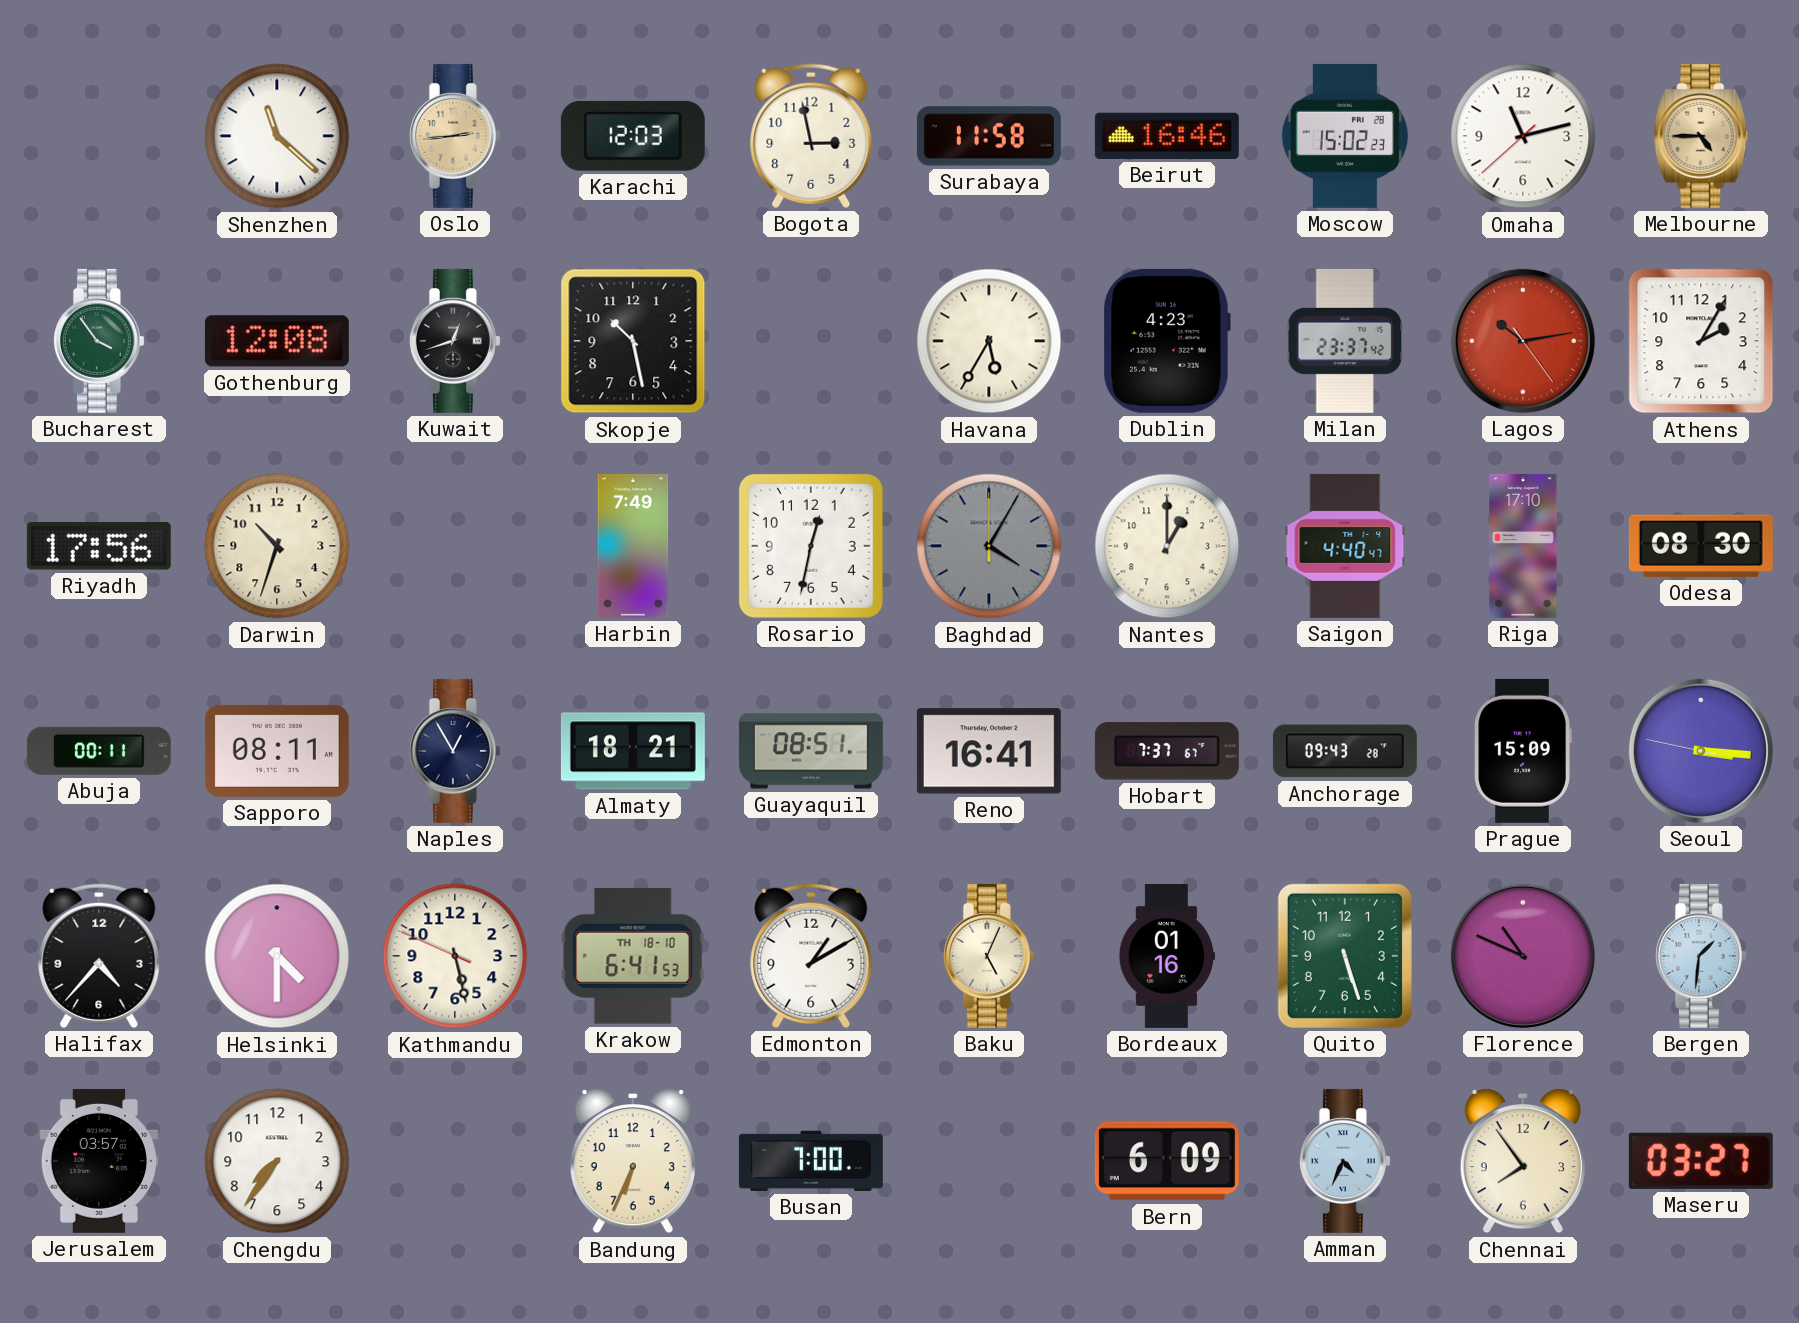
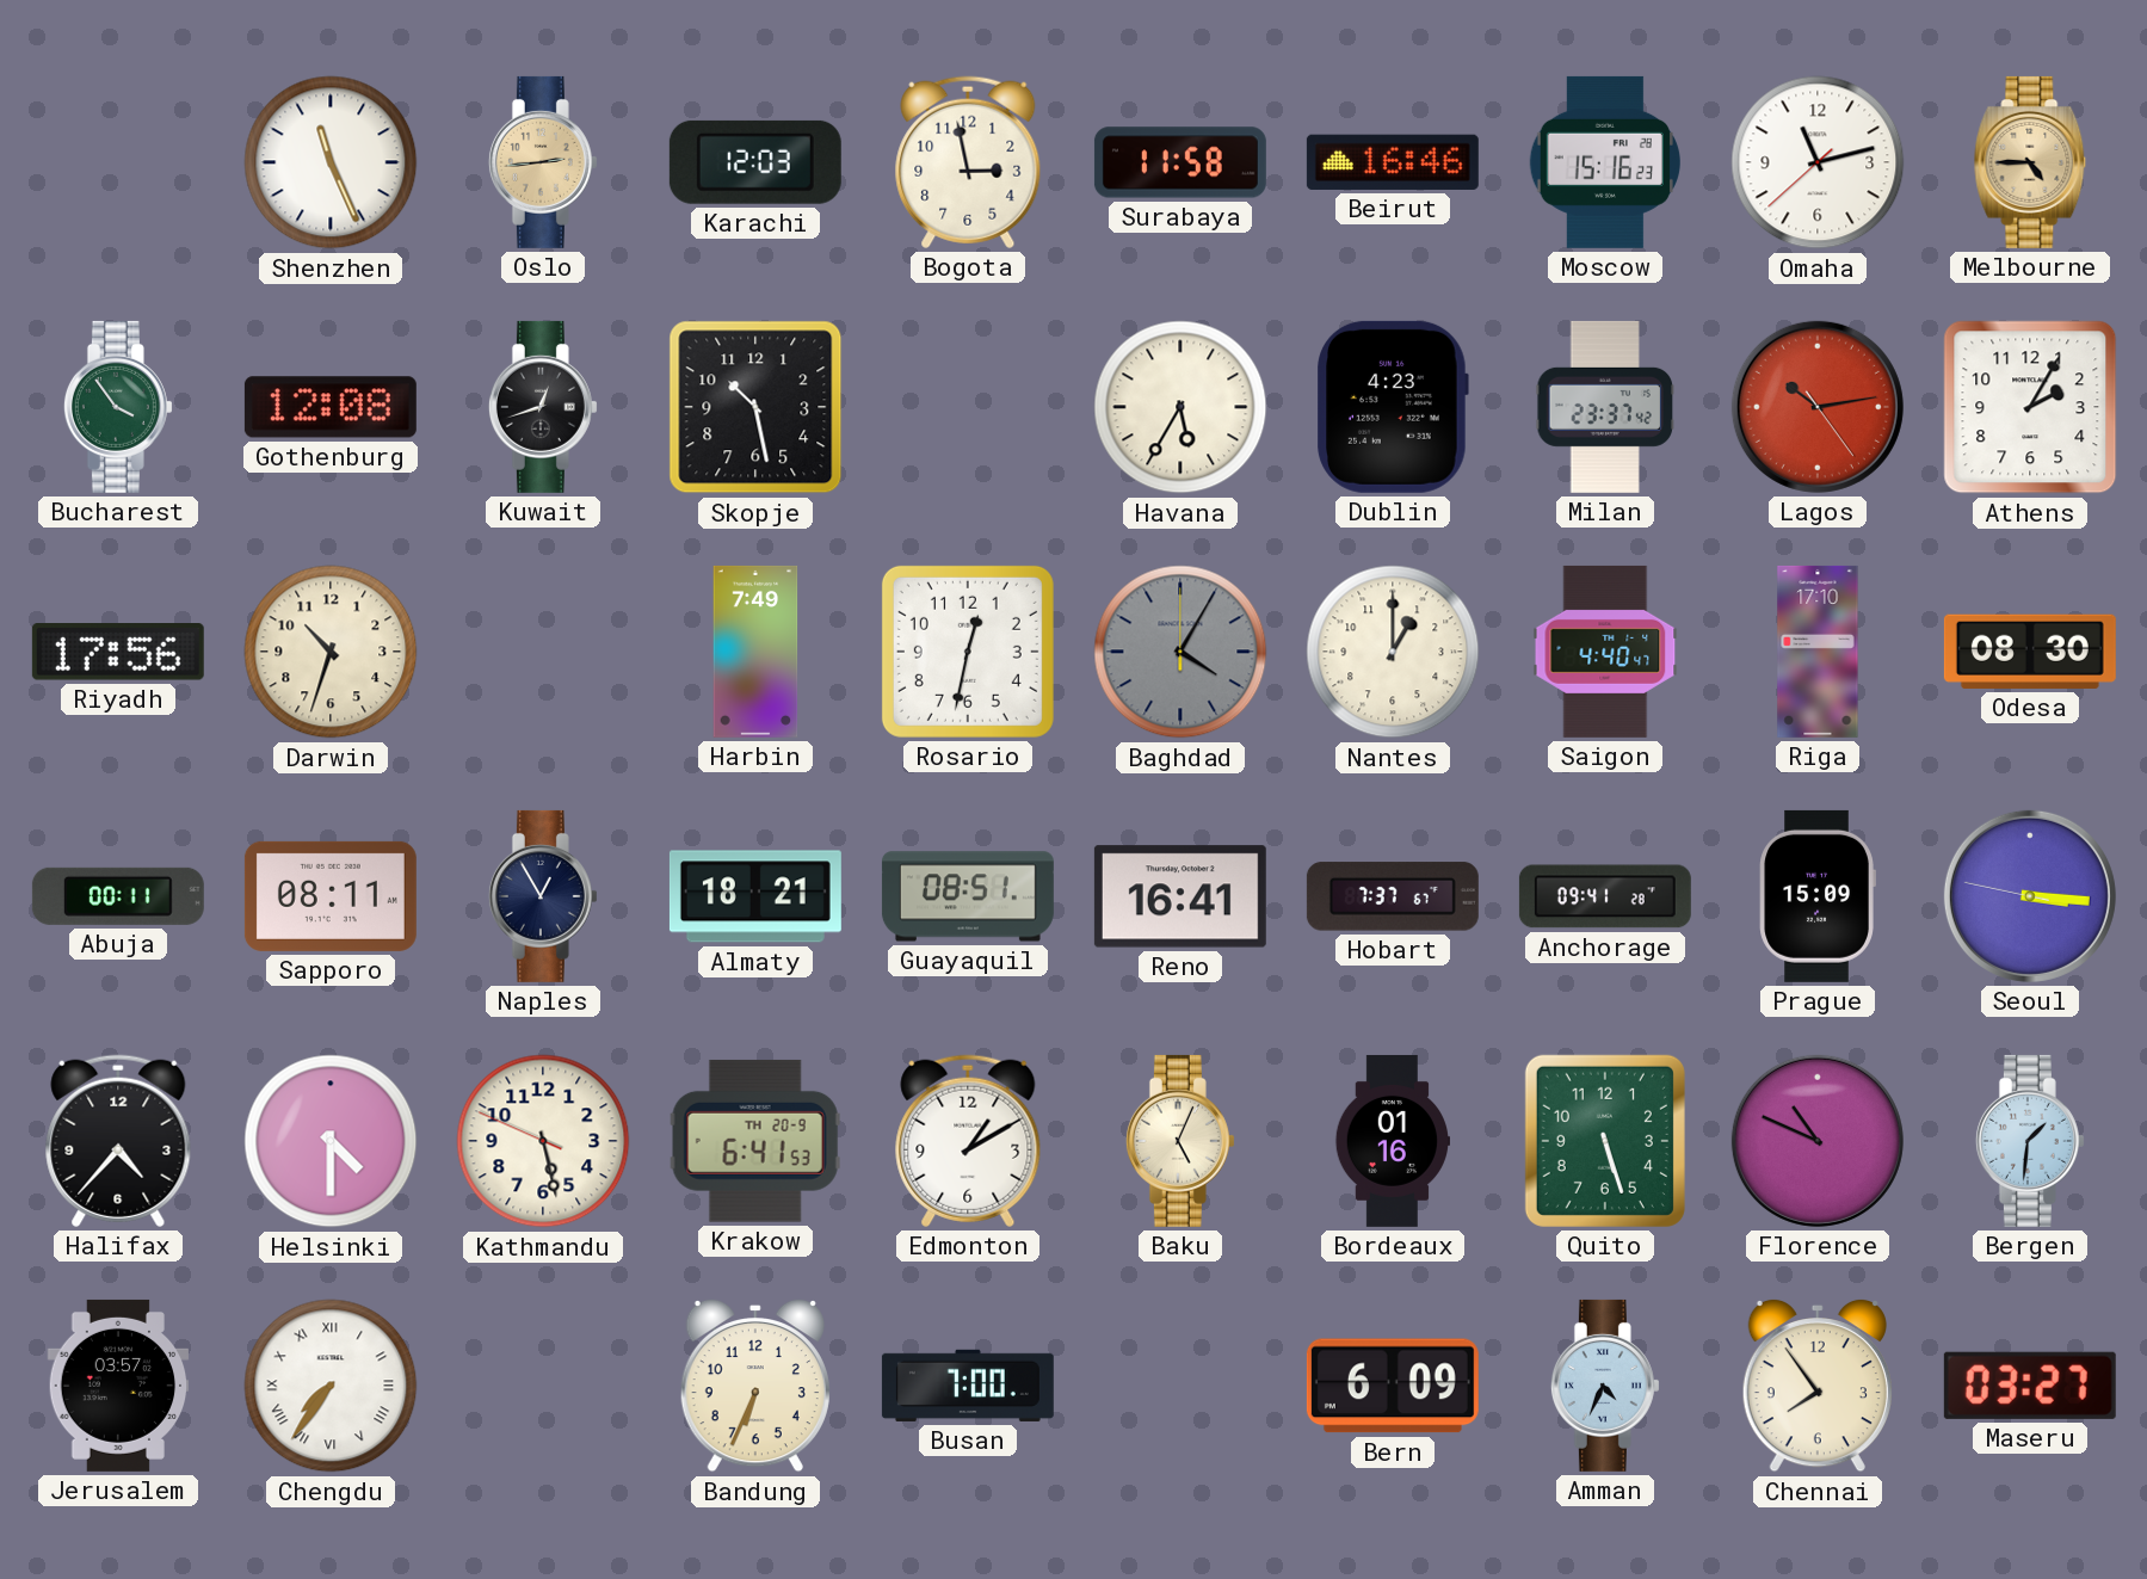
Shenzhen: 11:22 -> 11:26 (331, 162)
Moscow: 15:02 -> 15:16 (1605, 162)
Anchorage: 09:43 -> 09:41 (1605, 896)
Krakow date: TH 18-10 -> TH 20-9 (755, 1141)
Chengdu numerals: Arabic -> Roman (331, 1386)
